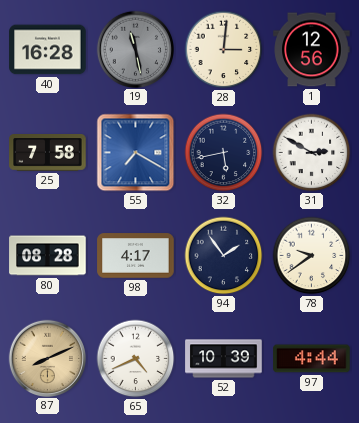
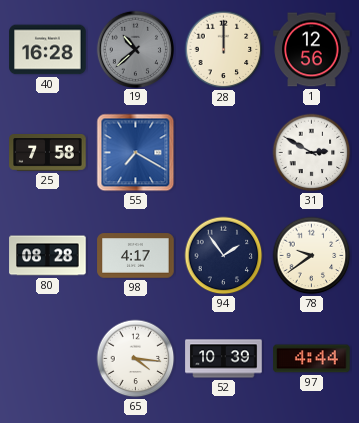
19: 11:28 -> 10:38 (135, 49)
28: 3:01 -> 12:00 (224, 50)
32: 5:43 -> none (224, 153)
87: 8:11 -> none (47, 358)
65: 4:41 -> 4:16 (136, 359)
